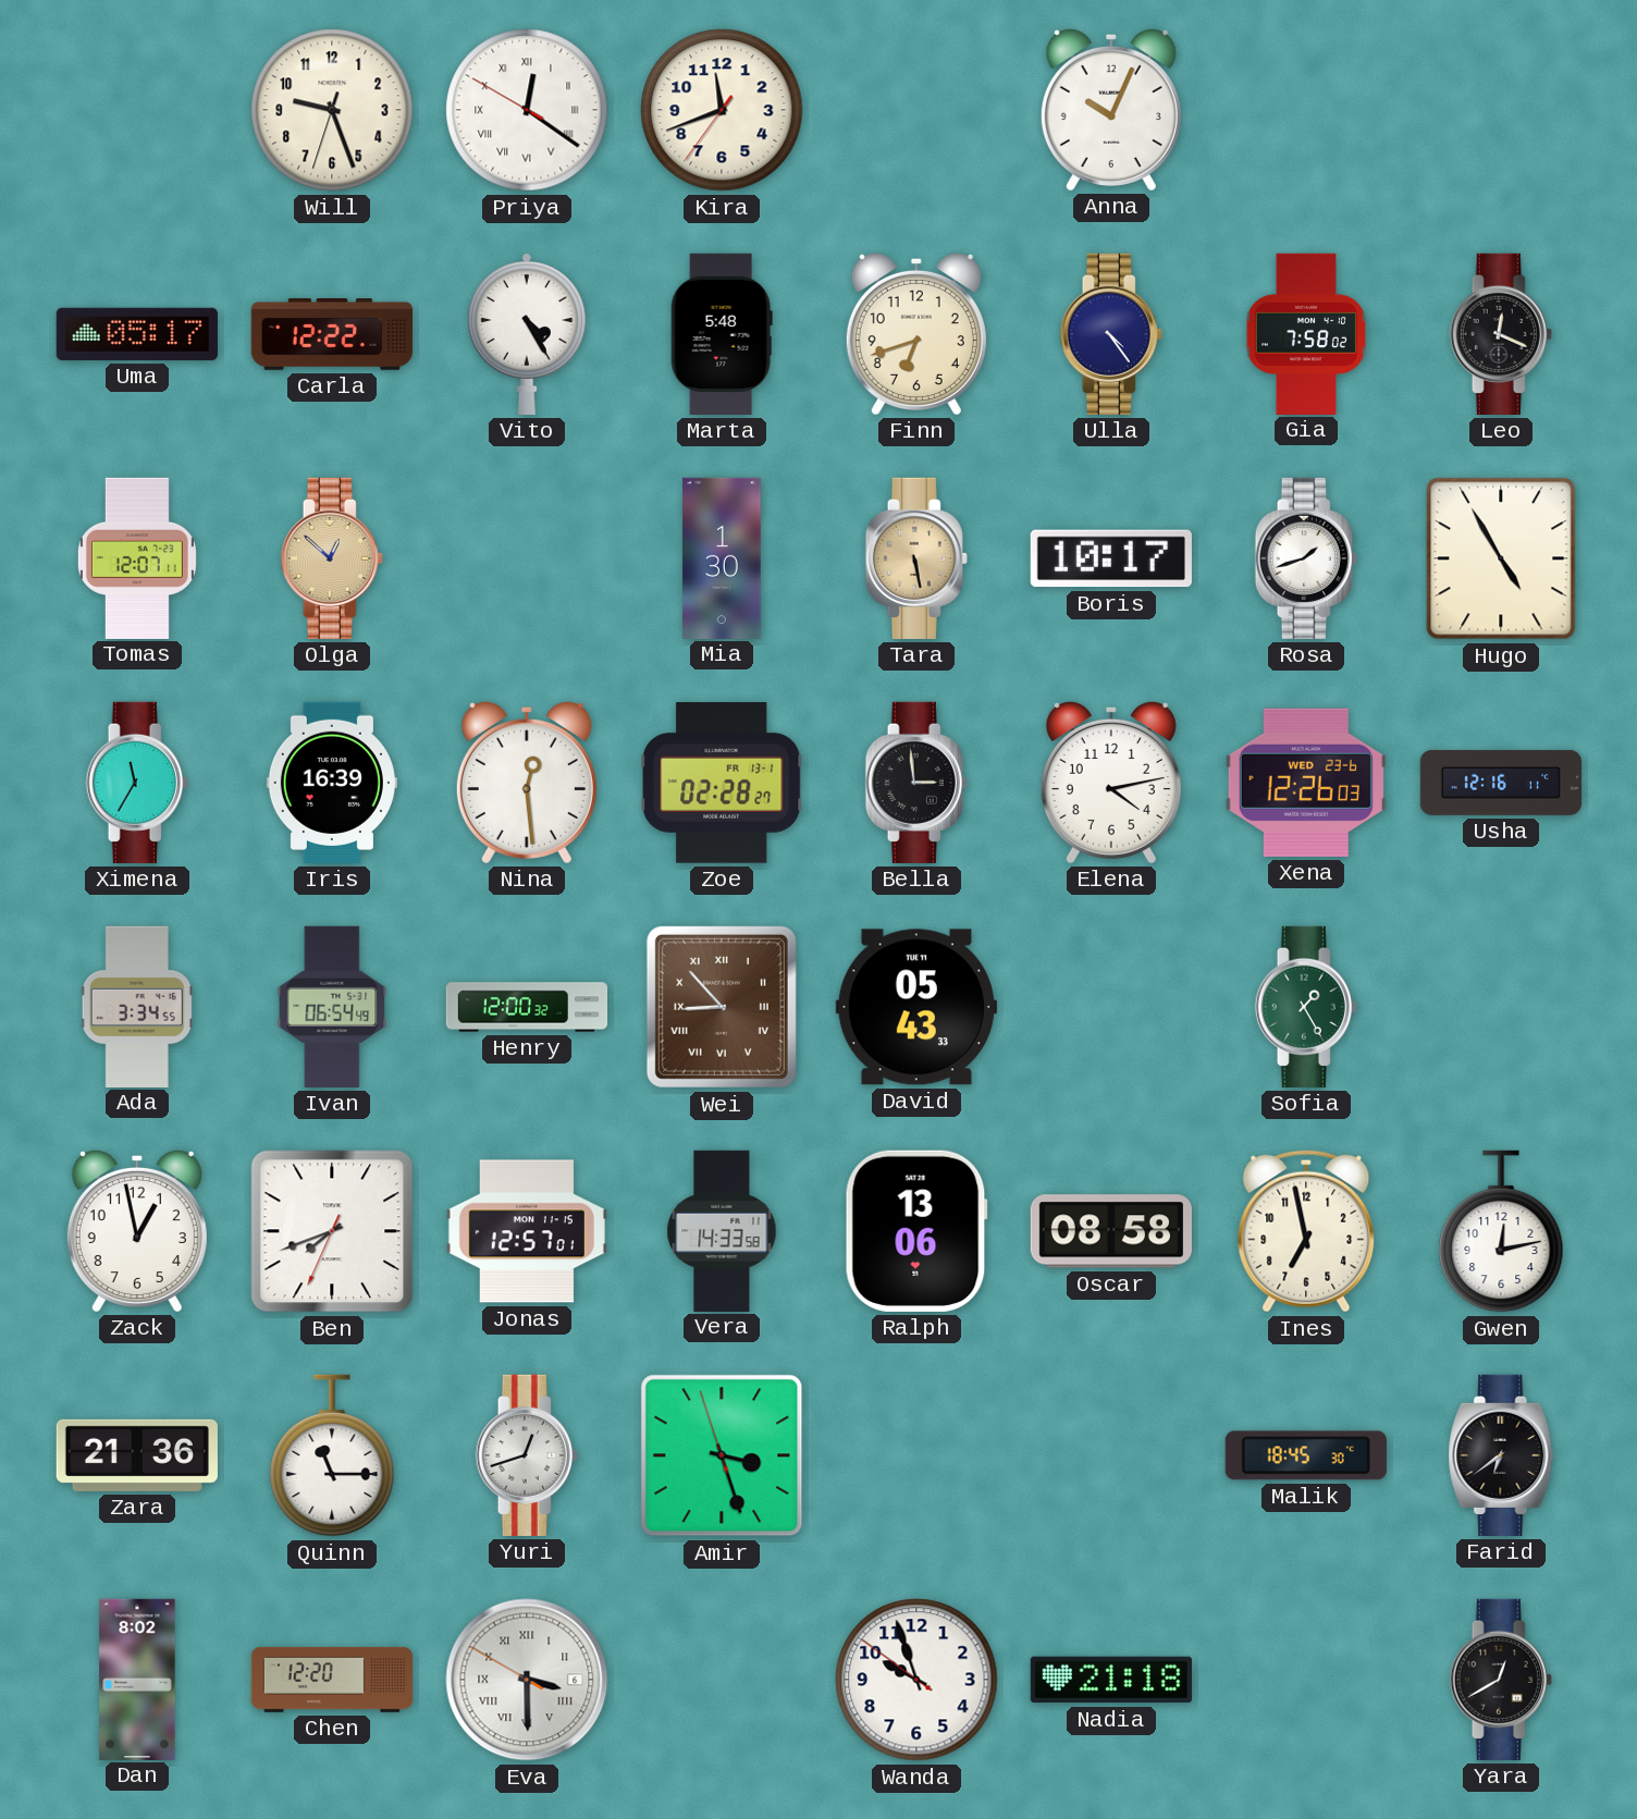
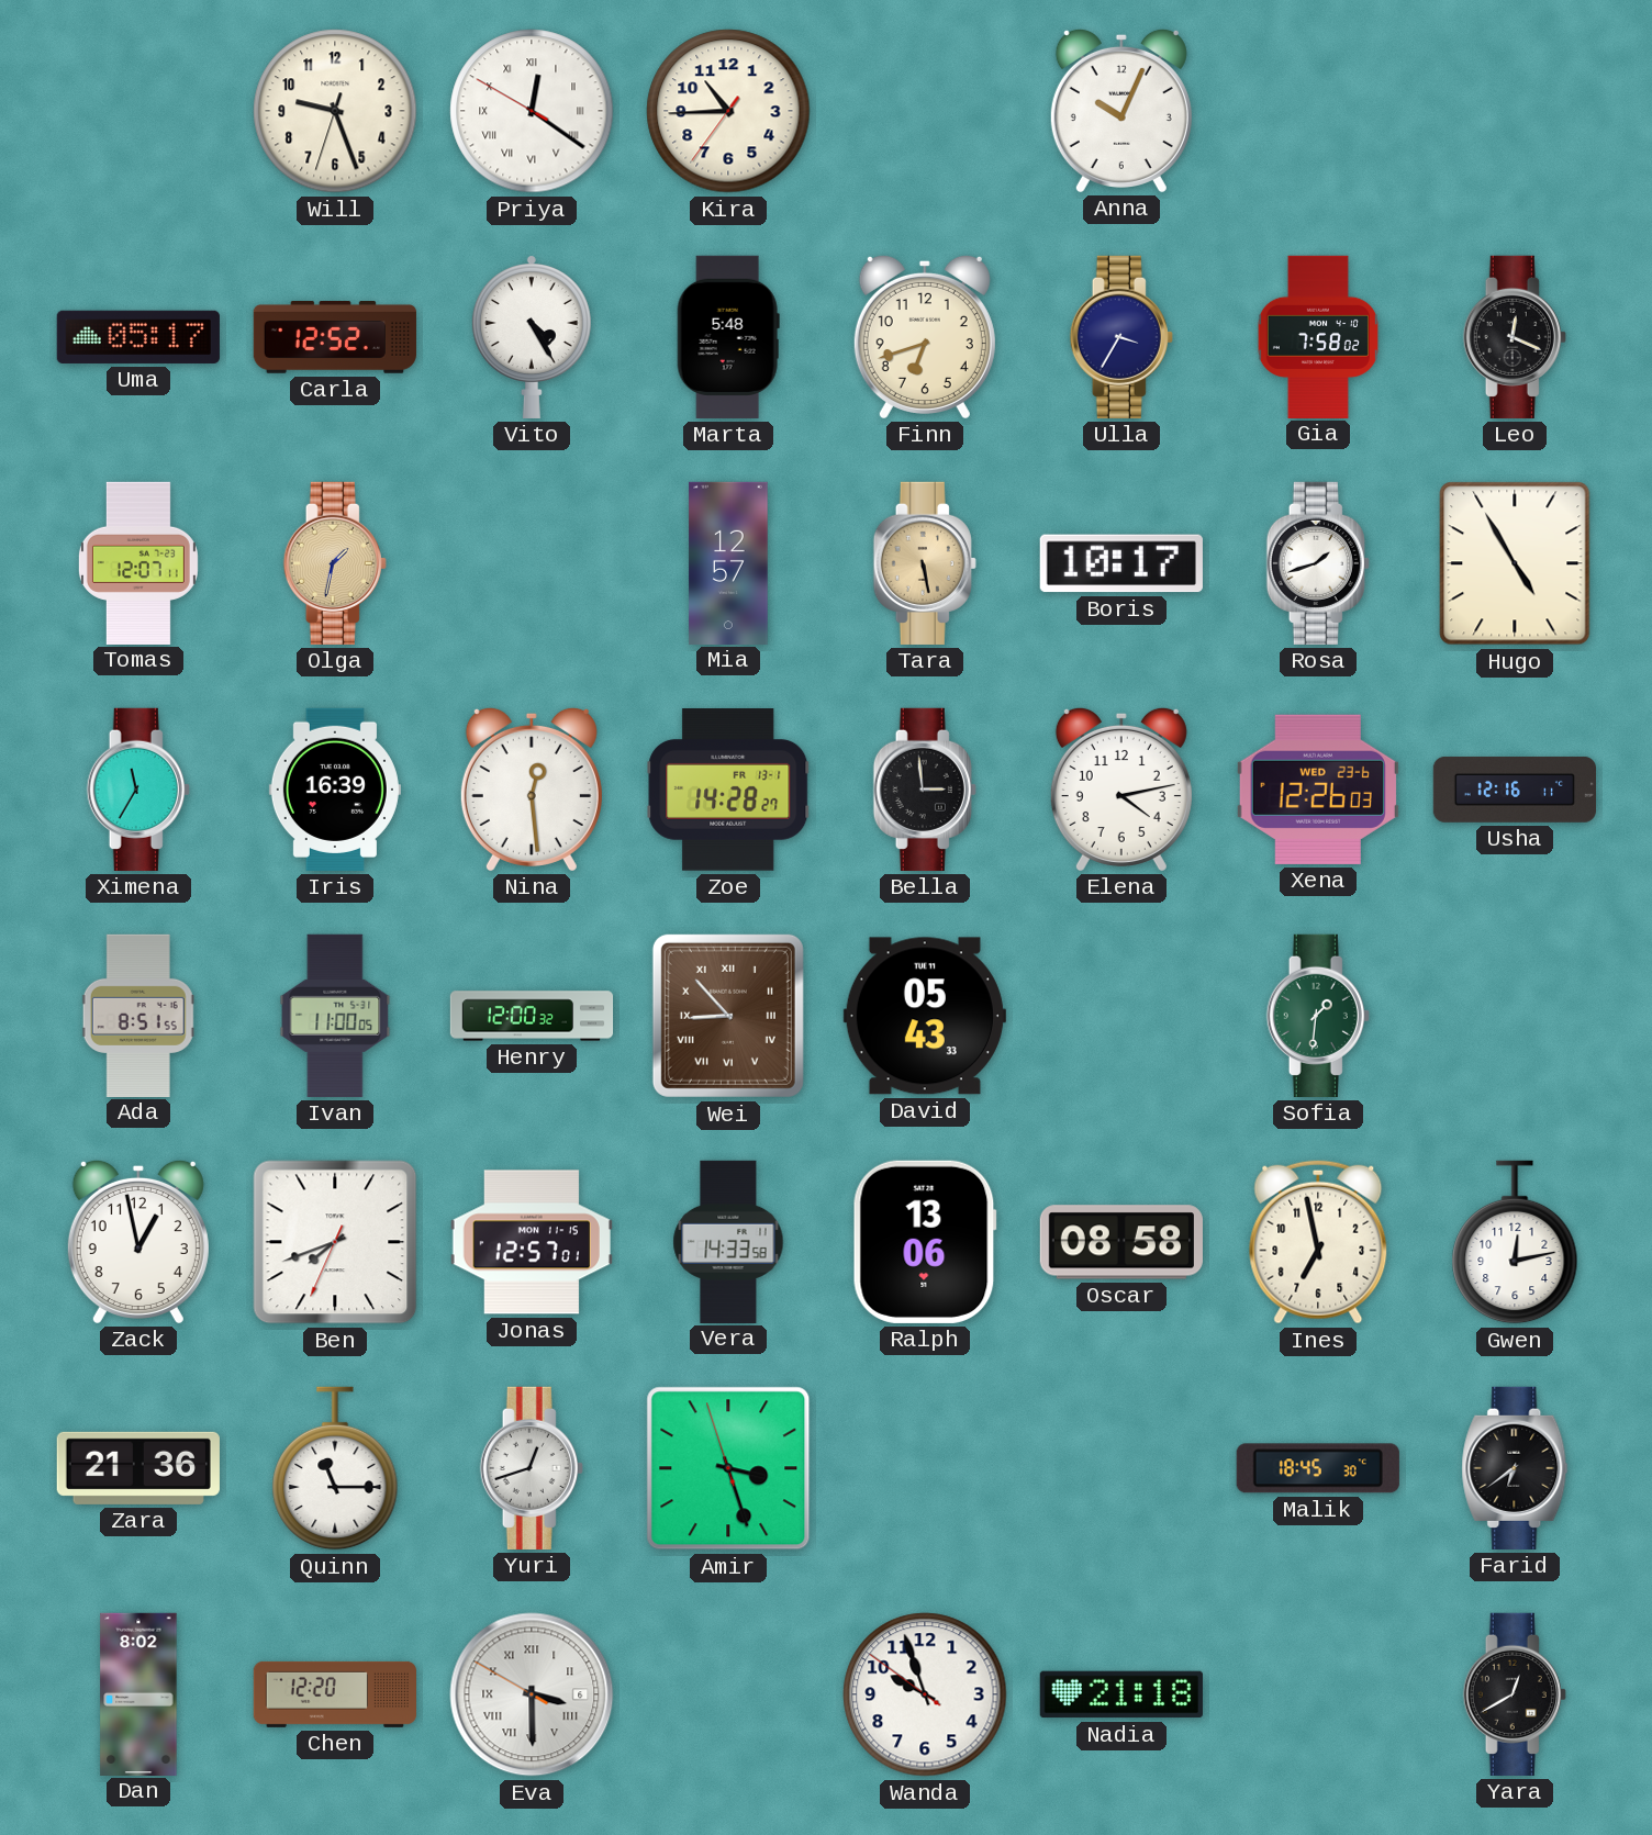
Kira: 11:41 -> 10:44 (728, 111)
Carla: 12:22 -> 12:52 (335, 338)
Ulla: 4:24 -> 3:35 (1121, 337)
Olga: 12:52 -> 1:32 (335, 563)
Mia: 1:30 -> 12:57 (728, 562)
Zoe: 02:28 -> 14:28 (728, 790)
Ada: 3:34 -> 8:51 (138, 1015)
Ivan: 06:54 -> 11:00 (335, 1016)
Sofia: 1:25 -> 1:31 (1318, 1016)
